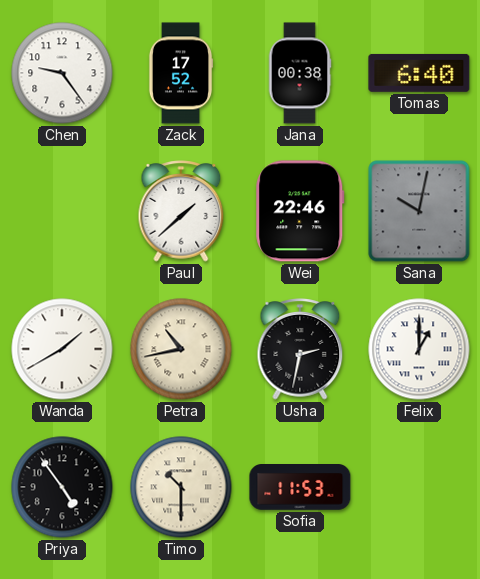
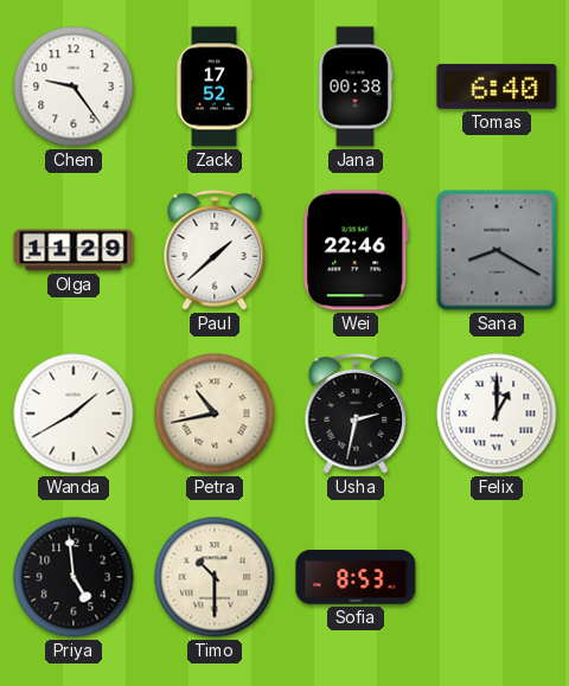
Olga: none -> 11:29 (73, 250)
Sana: 10:02 -> 8:20 (497, 250)
Priya: 4:54 -> 4:59 (73, 577)
Sofia: 11:53 -> 8:53 (356, 578)
